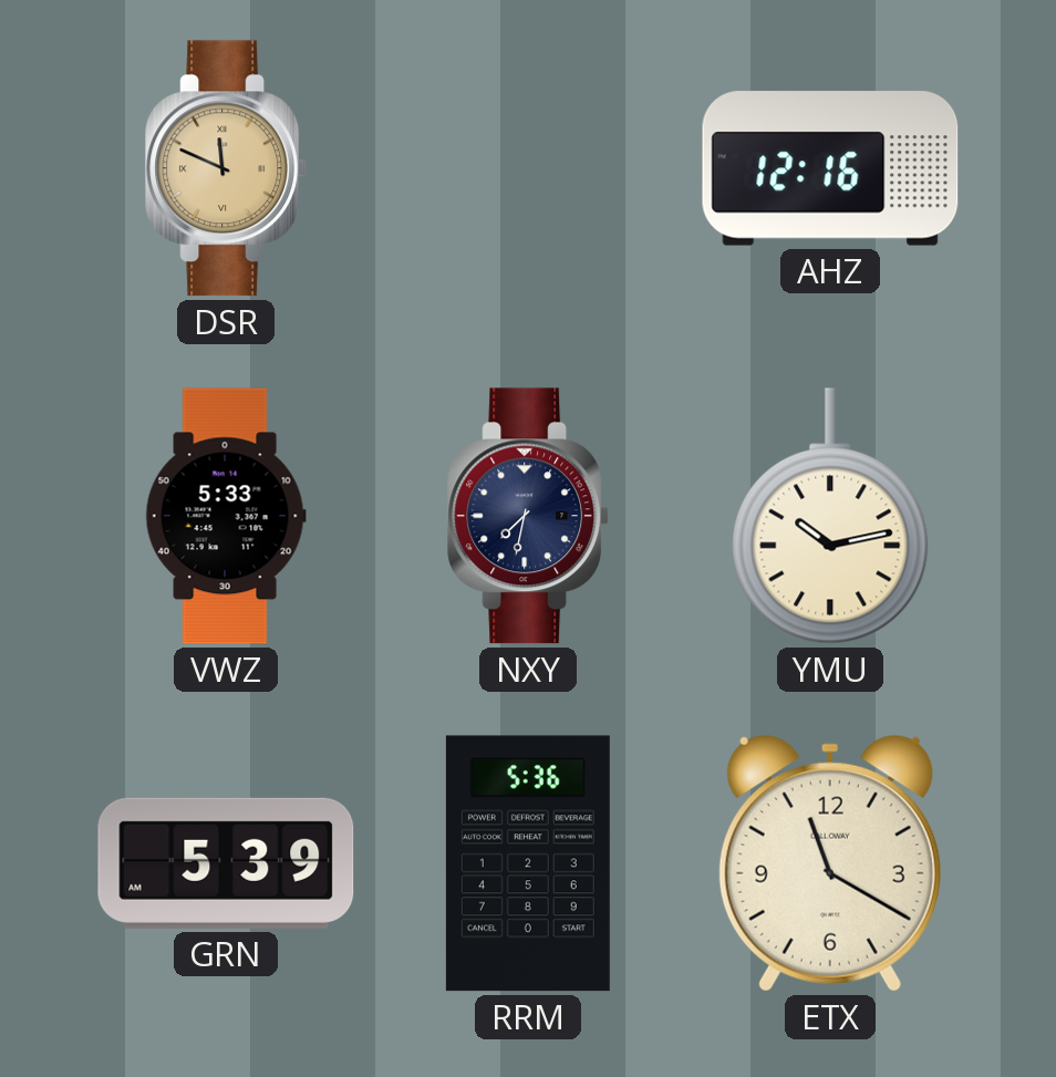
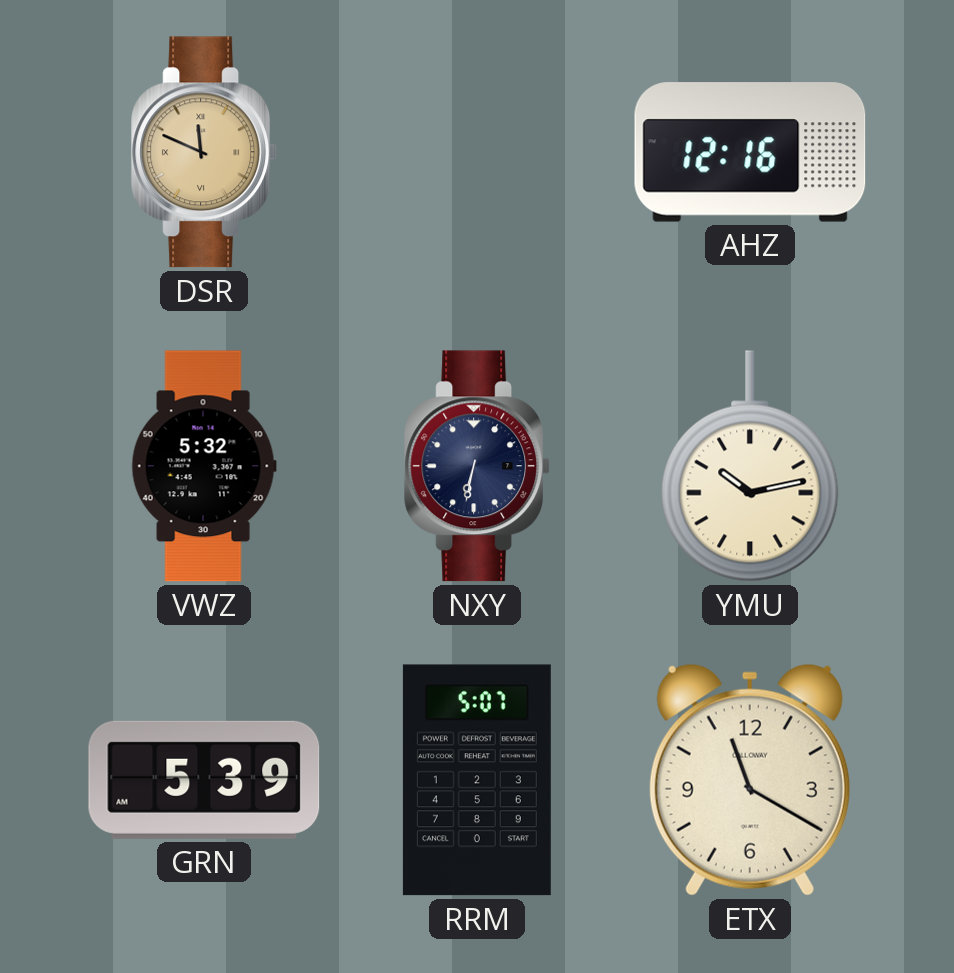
VWZ: 5:33 -> 5:32 (204, 466)
NXY: 7:32 -> 6:32 (478, 466)
RRM: 5:36 -> 5:07 (477, 780)
